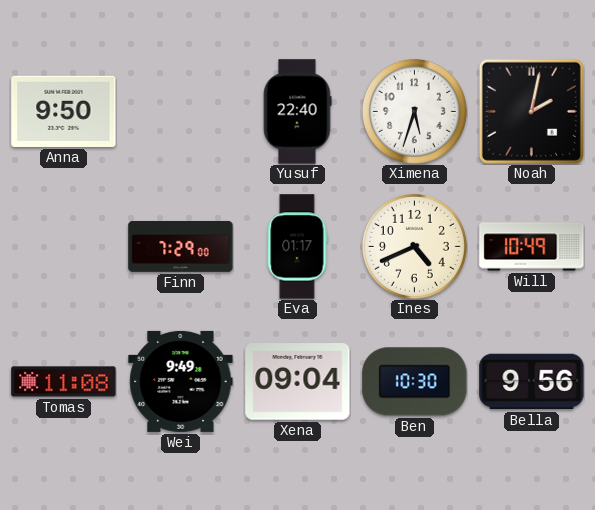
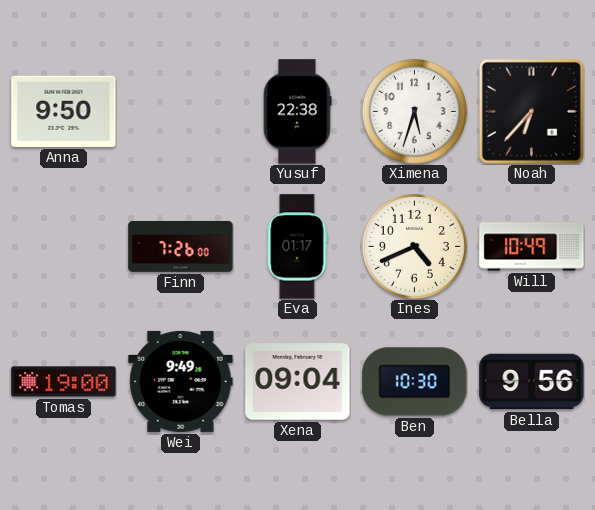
Yusuf: 22:40 -> 22:38 (297, 112)
Noah: 2:02 -> 6:37 (531, 111)
Finn: 7:29 -> 7:26 (181, 246)
Tomas: 11:08 -> 19:00 (64, 382)
